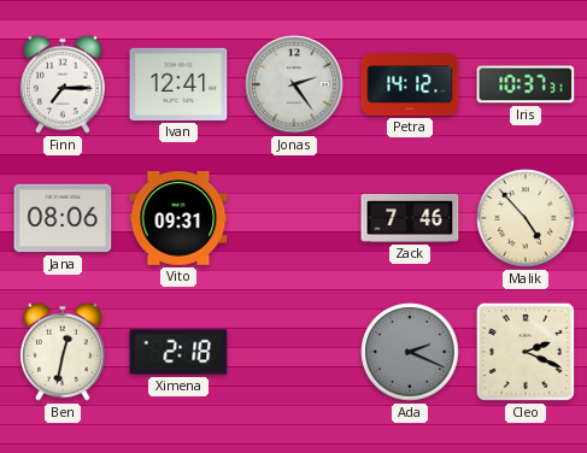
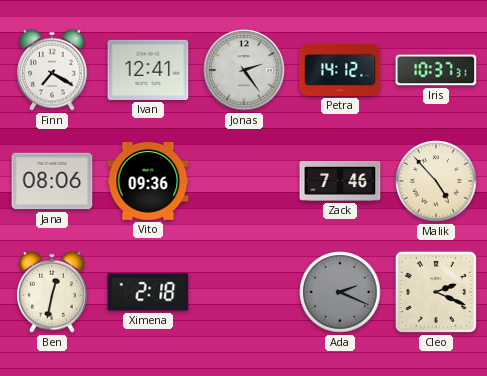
Finn: 7:15 -> 7:20 (52, 70)
Vito: 09:31 -> 09:36 (148, 182)
